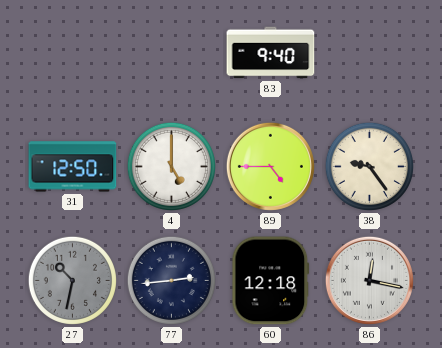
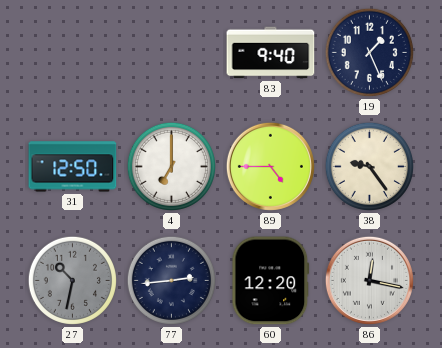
19: none -> 1:26 (369, 52)
4: 5:00 -> 7:00 (171, 166)
60: 12:18 -> 12:20 (271, 281)
